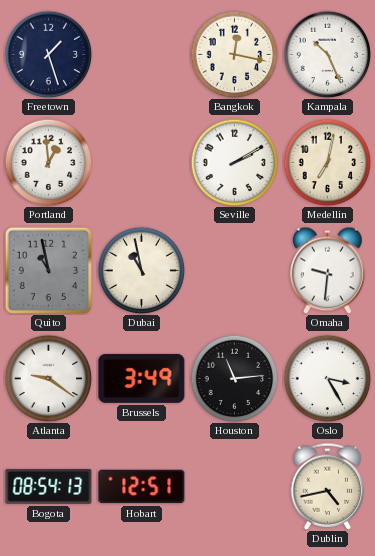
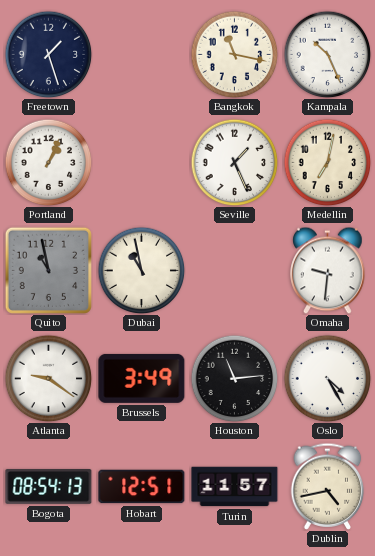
Bangkok: 12:17 -> 11:17 (234, 54)
Portland: 12:59 -> 1:04 (48, 162)
Seville: 2:10 -> 1:26 (234, 162)
Oslo: 3:25 -> 4:25 (327, 378)
Turin: none -> 11:57 (235, 487)
